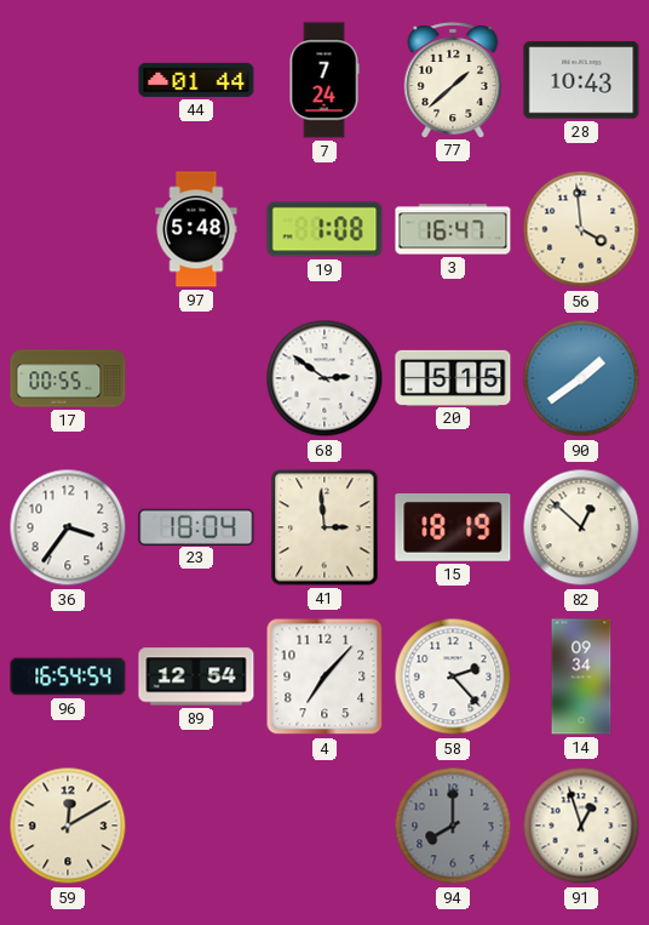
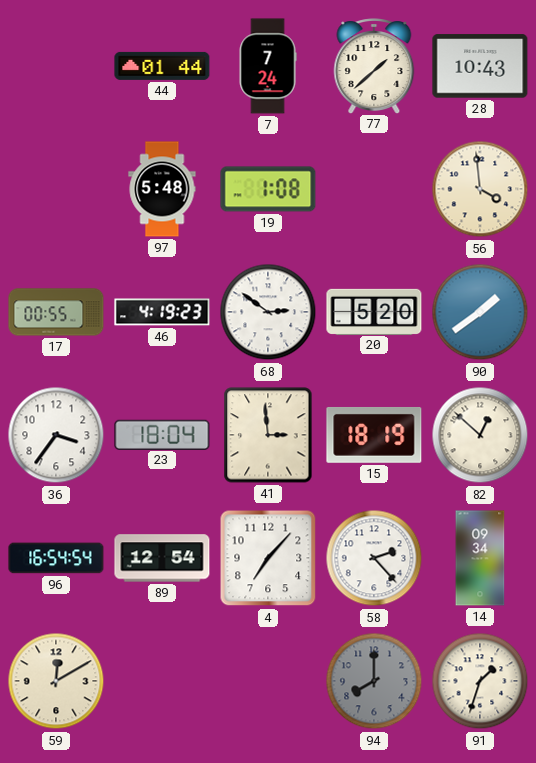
3: 16:47 -> none (453, 229)
46: none -> 4:19 (162, 312)
20: 5:15 -> 5:20 (374, 311)
91: 12:57 -> 1:33 (480, 681)
